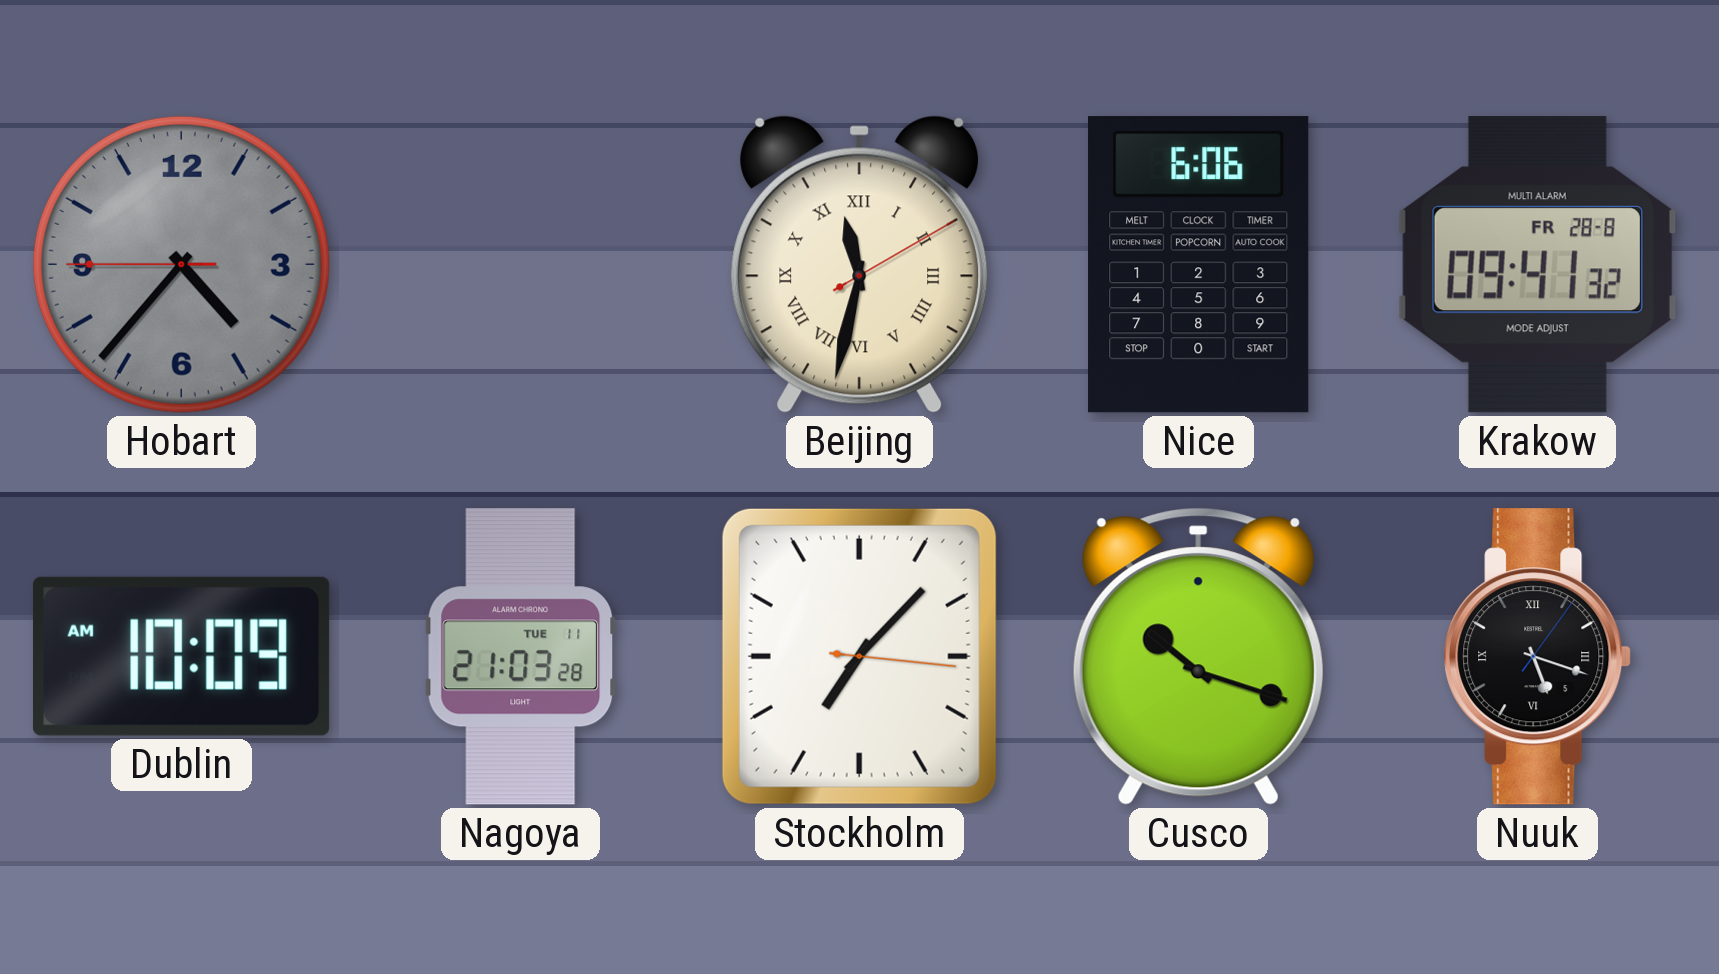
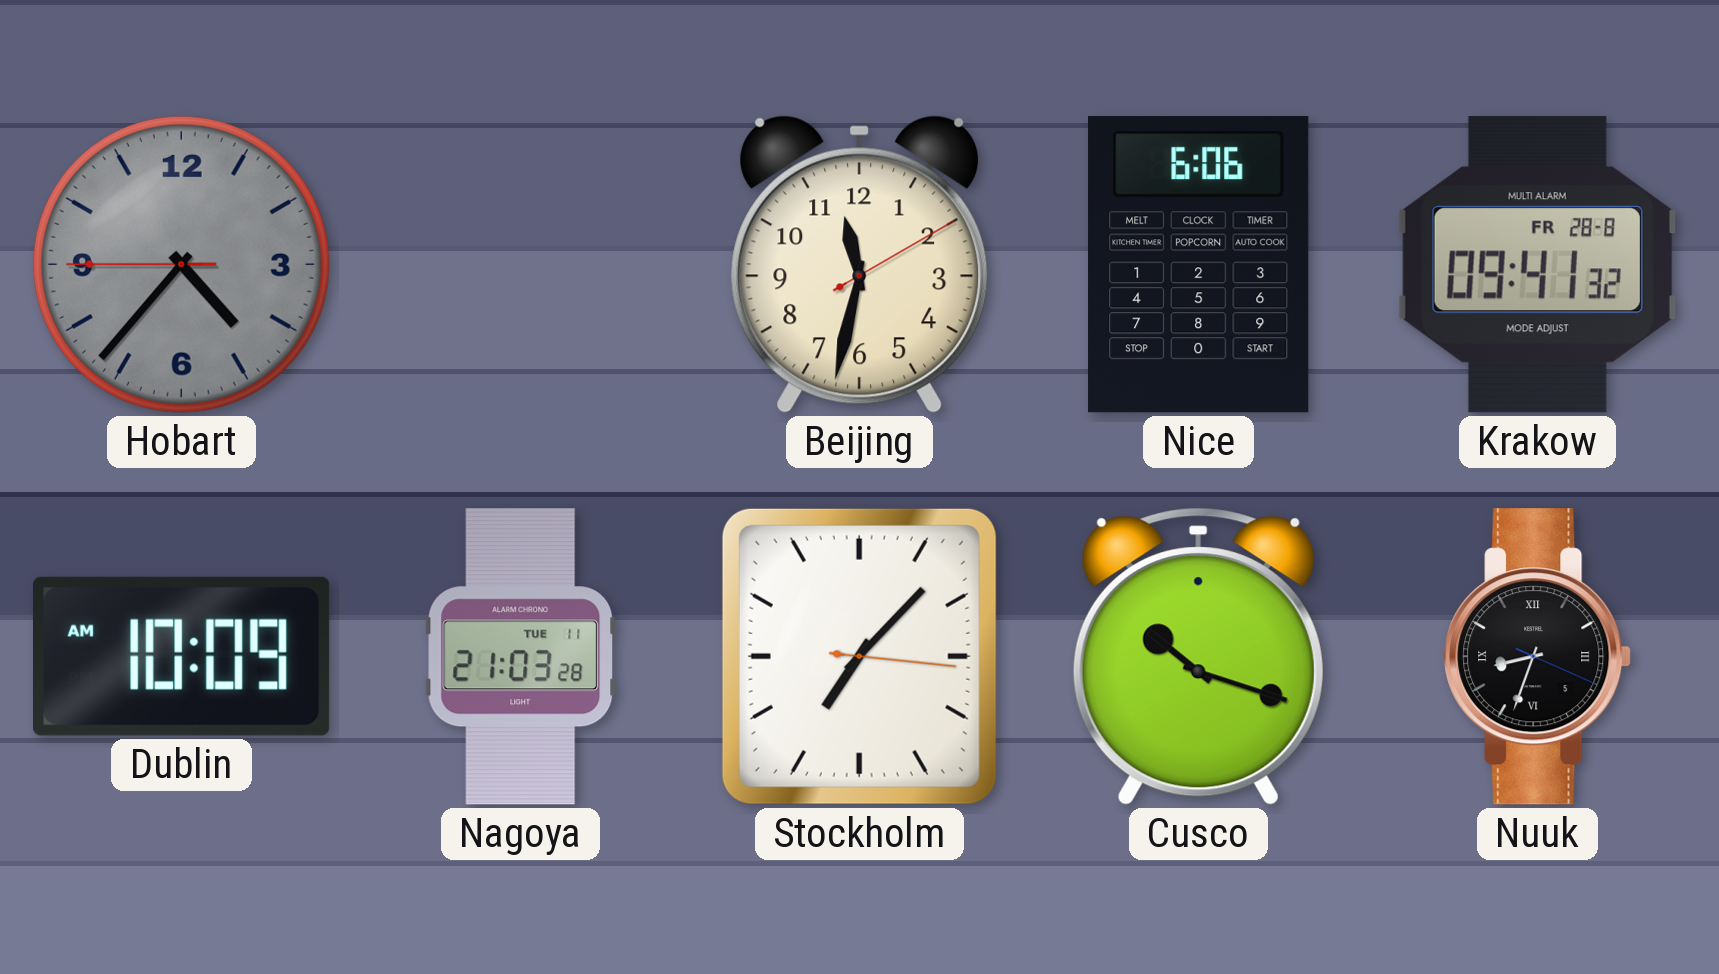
Beijing numerals: Roman -> Arabic (860, 264)
Nuuk: 5:18 -> 8:33 (1538, 657)
